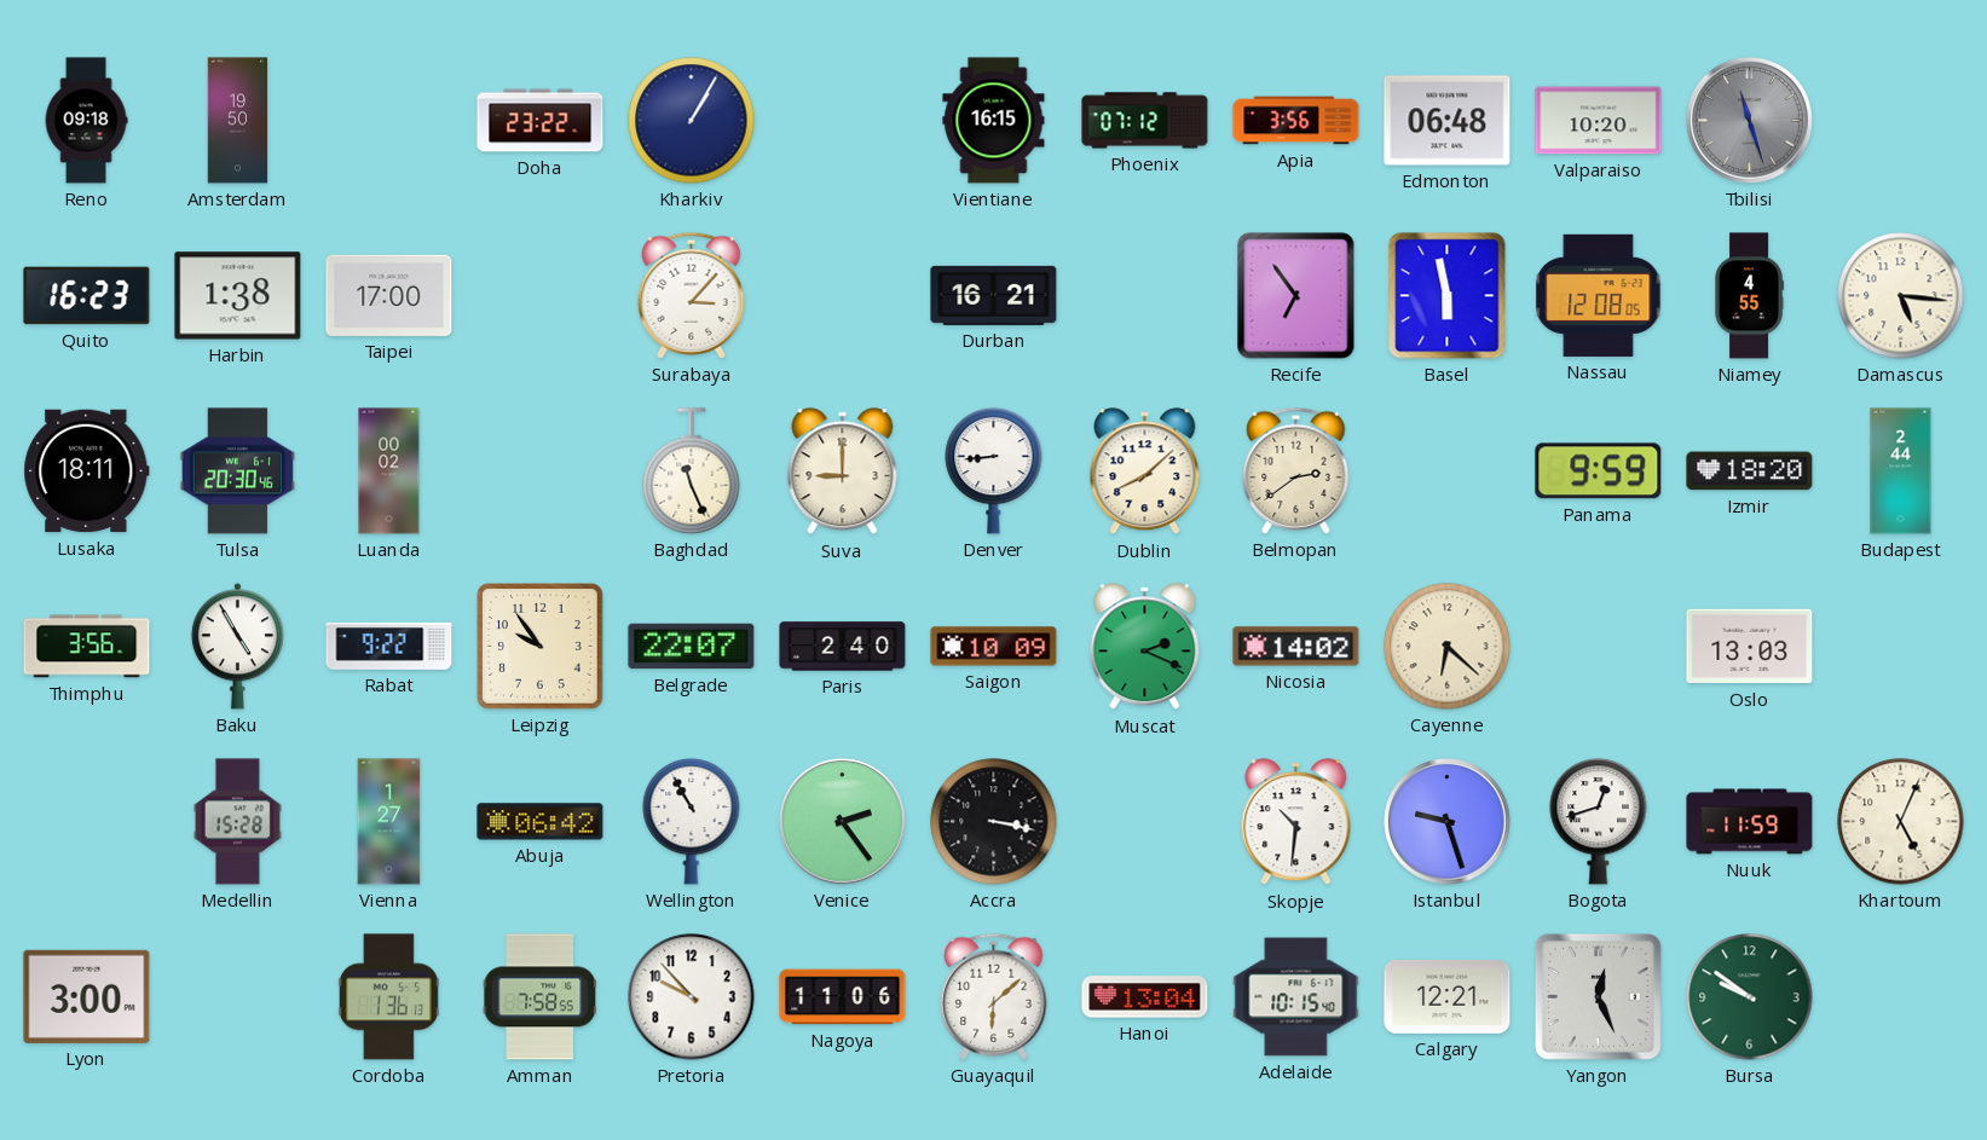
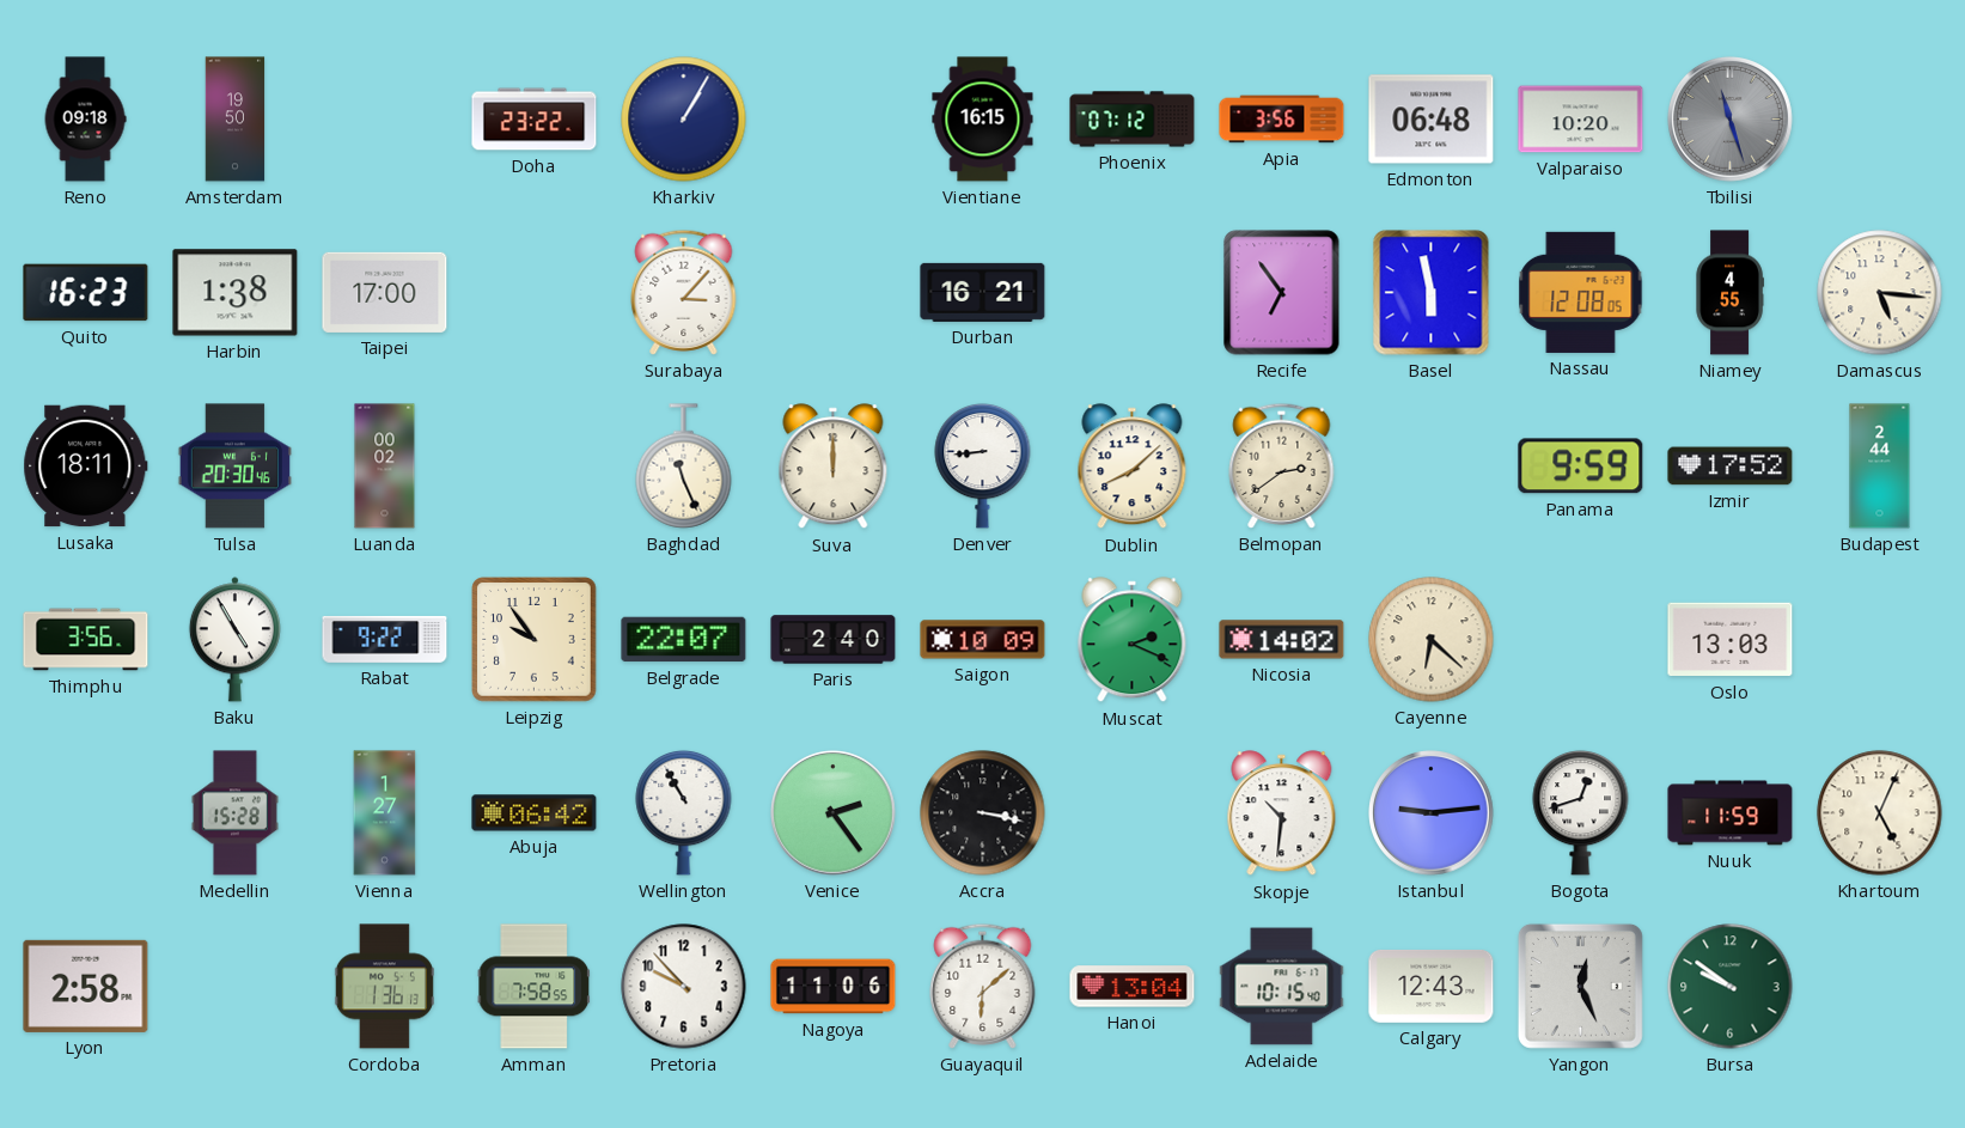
Suva: 9:00 -> 12:00 (834, 467)
Izmir: 18:20 -> 17:52 (1731, 467)
Istanbul: 9:27 -> 9:14 (1432, 813)
Lyon: 3:00 -> 2:58 (86, 986)
Calgary: 12:21 -> 12:43 (1432, 986)
